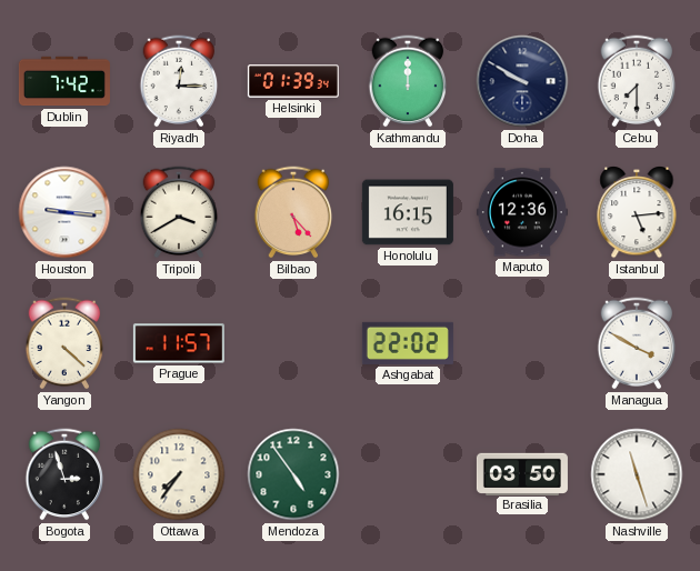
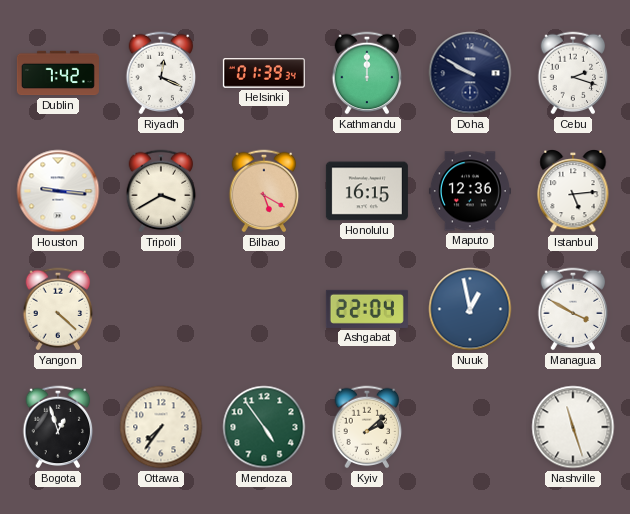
Riyadh: 12:15 -> 12:19 (161, 73)
Cebu: 7:30 -> 2:18 (573, 73)
Bilbao: 5:23 -> 5:20 (264, 191)
Prague: 11:57 -> none (179, 343)
Ashgabat: 22:02 -> 22:04 (367, 309)
Nuuk: none -> 12:58 (470, 309)
Bogota: 2:57 -> 12:57 (58, 427)
Kyiv: none -> 2:08 (367, 427)
Brasilia: 03:50 -> none (522, 473)
